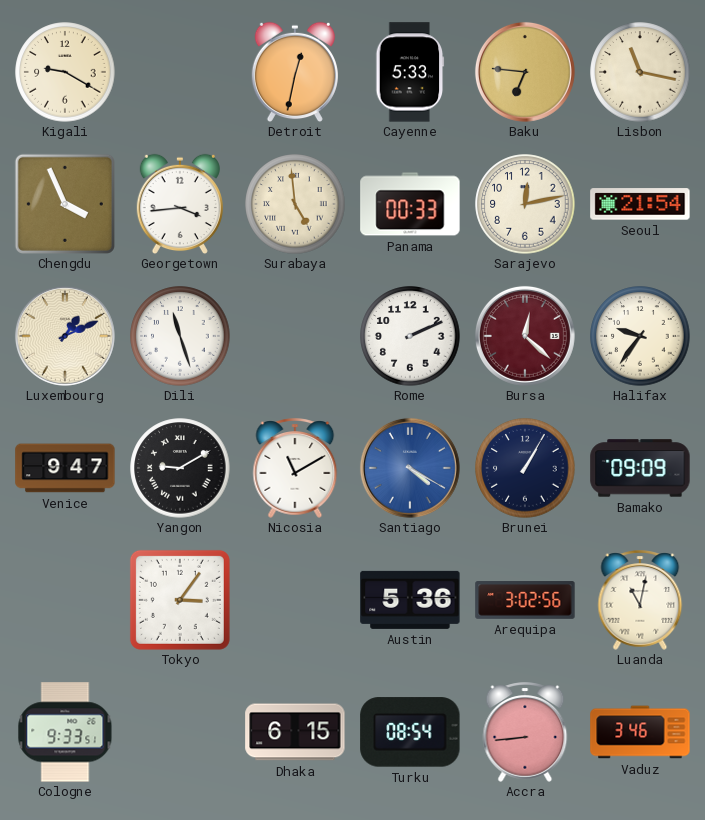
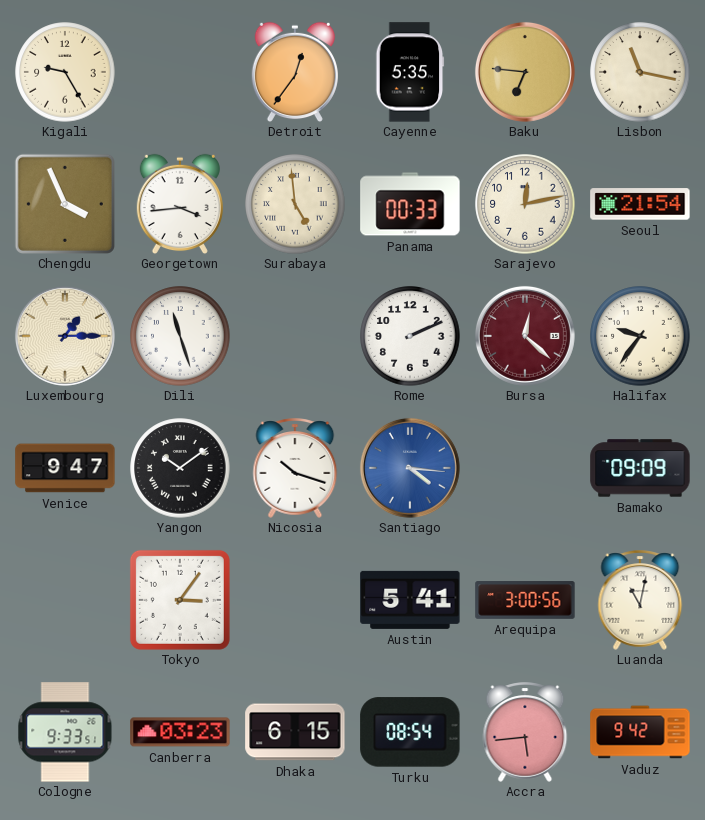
Kigali: 9:20 -> 9:25 (65, 72)
Detroit: 12:32 -> 12:36 (295, 72)
Cayenne: 5:33 -> 5:35 (410, 72)
Luxembourg: 1:11 -> 1:15 (65, 336)
Yangon: 9:10 -> 10:09 (180, 468)
Nicosia: 11:10 -> 10:18 (295, 468)
Santiago: 4:20 -> 4:16 (410, 468)
Brunei: 1:05 -> none (525, 468)
Austin: 5:36 -> 5:41 (410, 600)
Arequipa: 3:02 -> 3:00 (525, 600)
Canberra: none -> 03:23 (180, 732)
Accra: 8:44 -> 5:44 (525, 732)
Vaduz: 3:46 -> 9:42 (640, 732)
